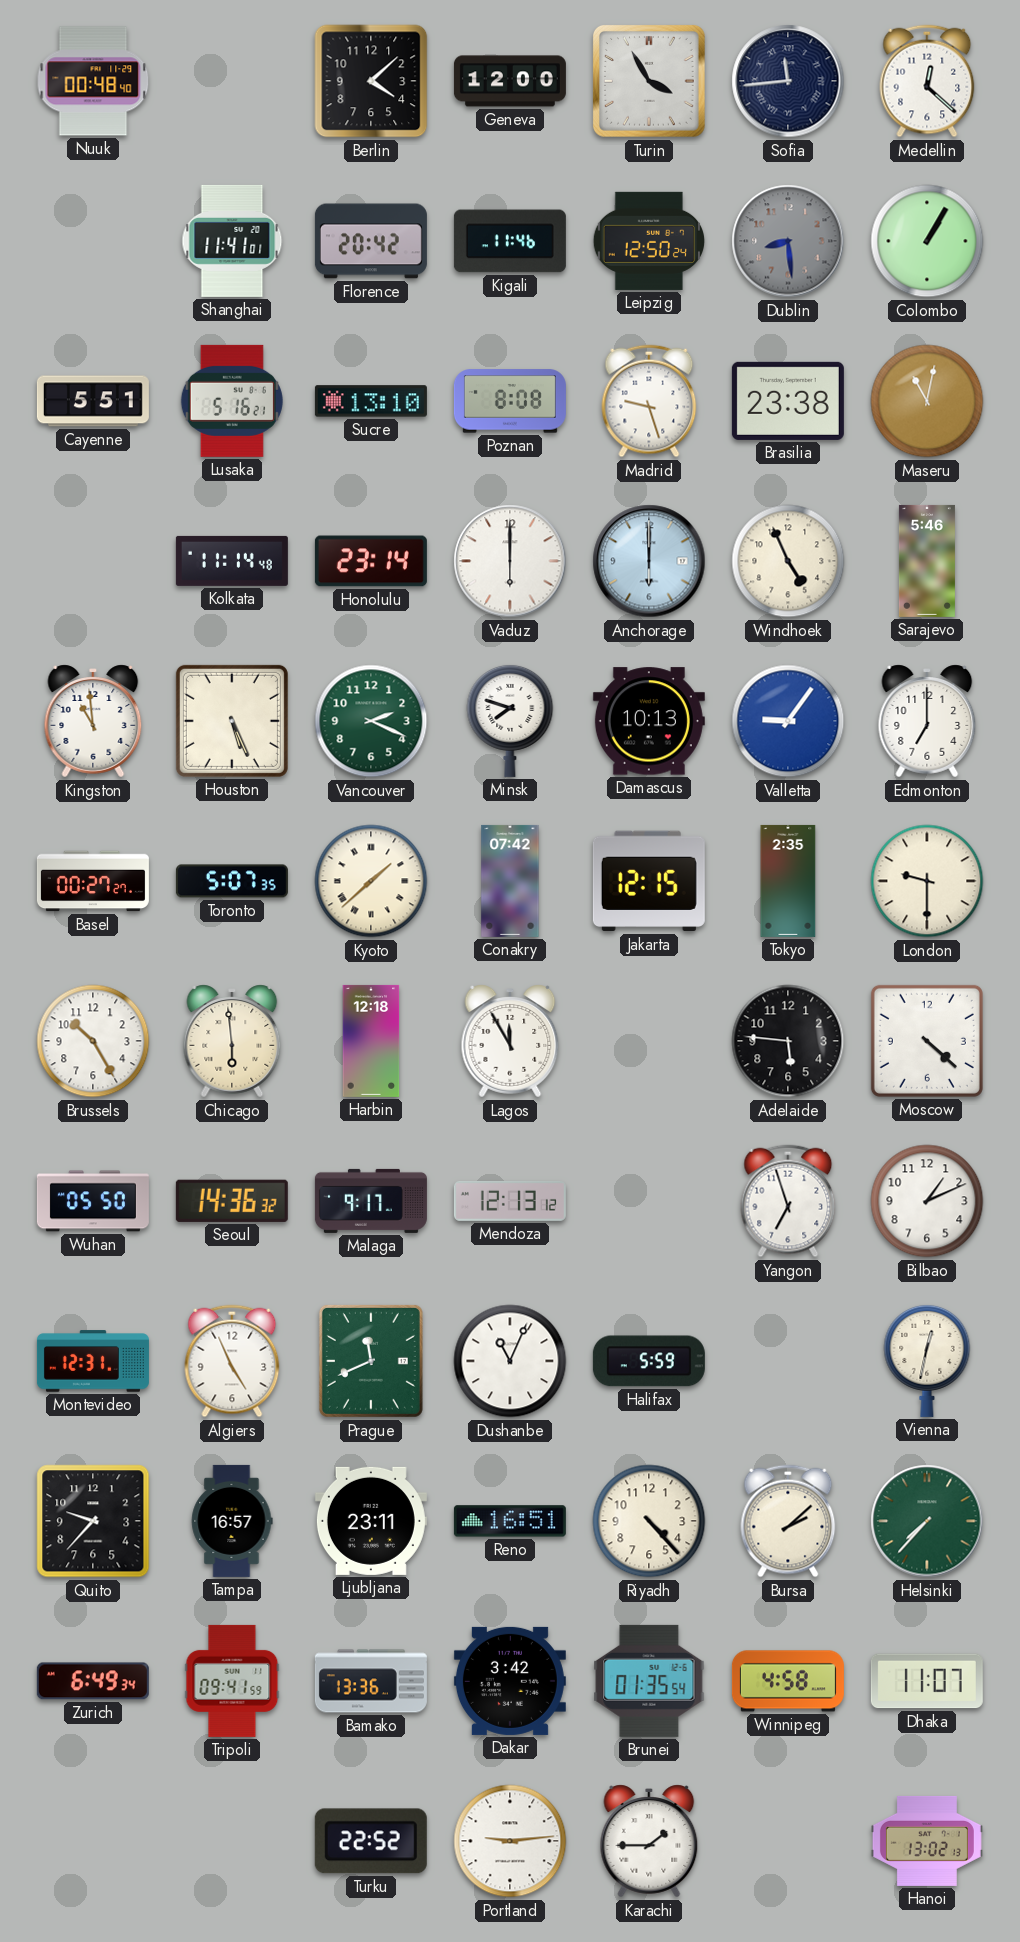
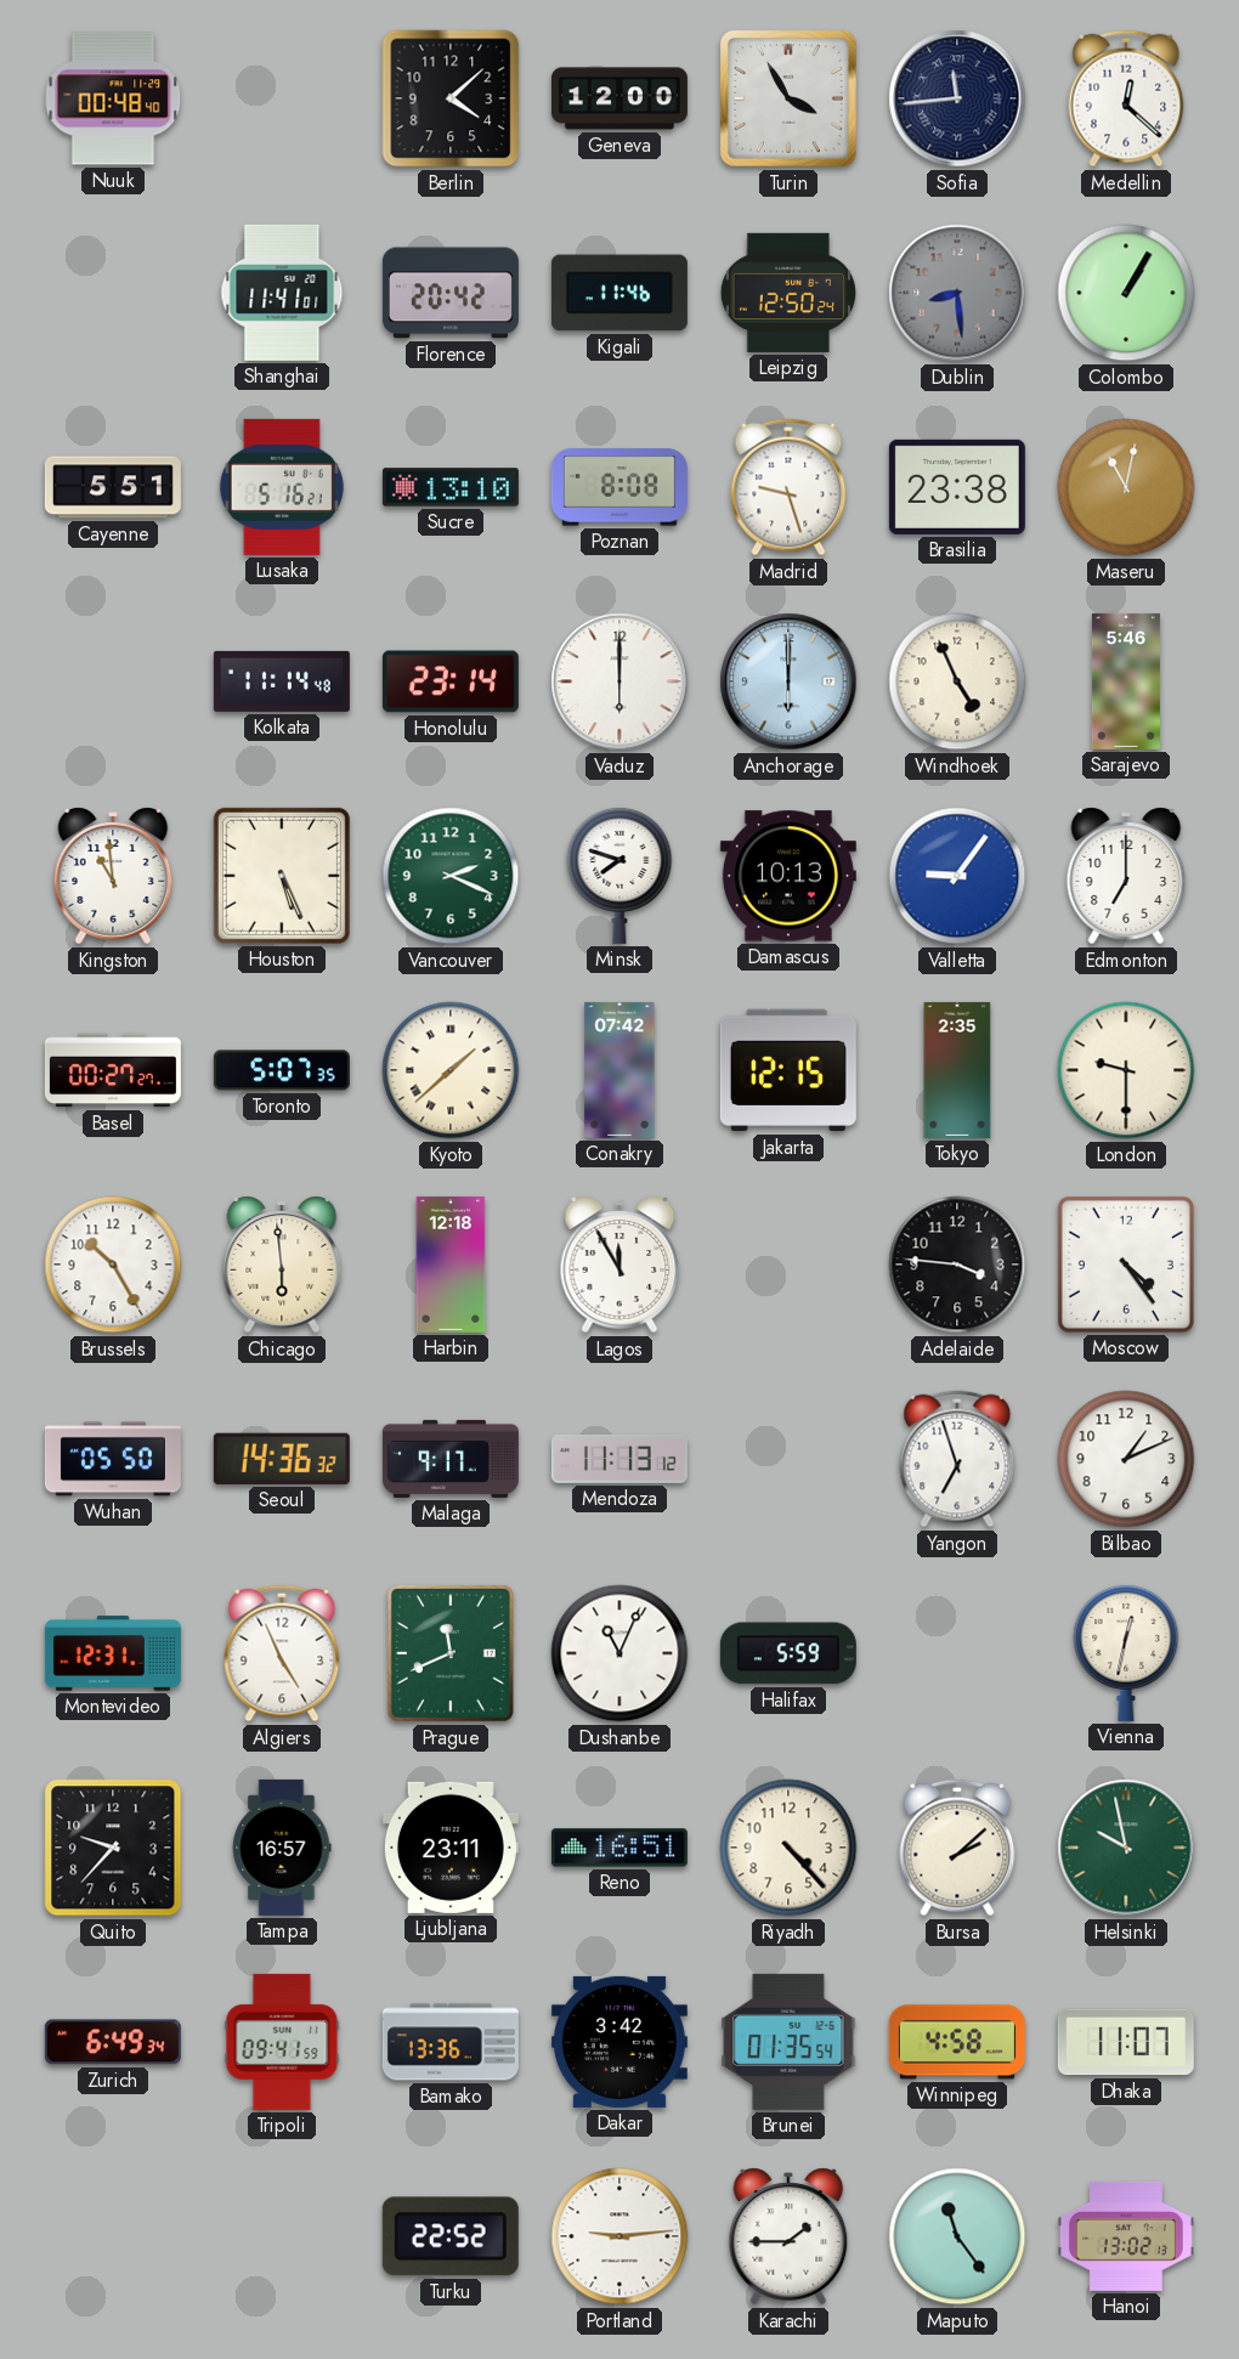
Adelaide: 5:46 -> 3:46 (957, 1265)
Moscow: 4:22 -> 4:24 (1126, 1265)
Mendoza: 12:13 -> 11:13 (619, 1459)
Helsinki: 7:37 -> 9:58 (1126, 1848)
Maputo: none -> 11:24 (957, 2236)
